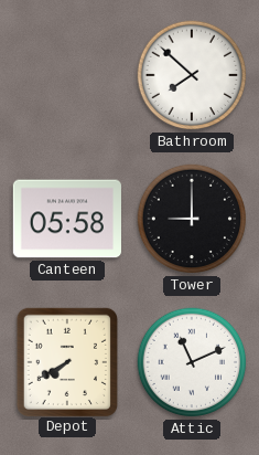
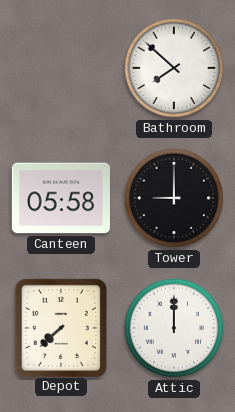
Depot: 7:40 -> 7:38 (61, 327)
Attic: 11:11 -> 12:00 (174, 328)
